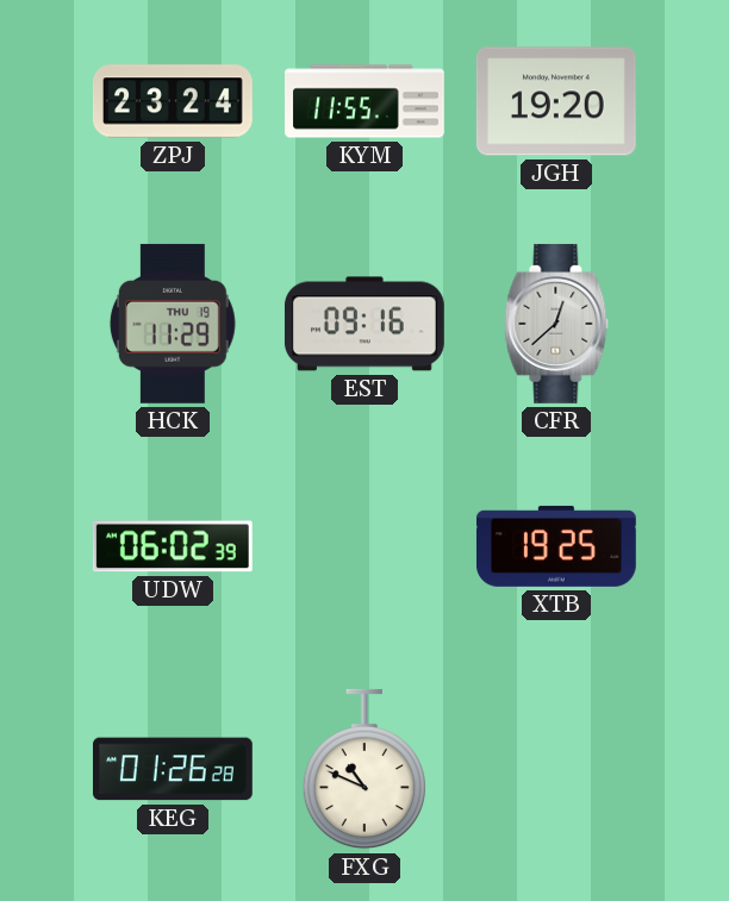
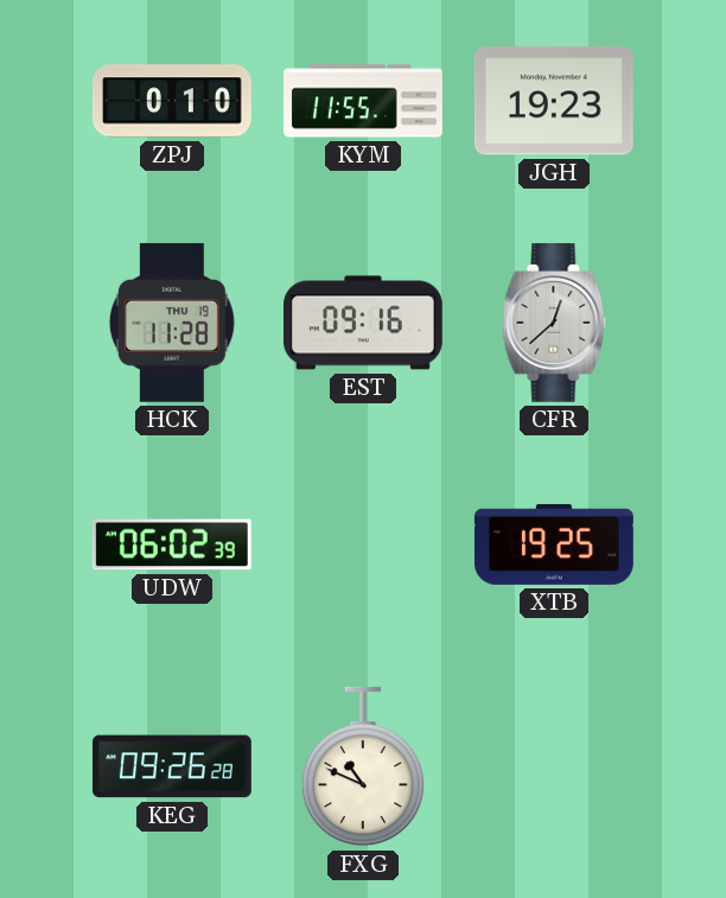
ZPJ: 23:24 -> 0:10 (172, 101)
JGH: 19:20 -> 19:23 (554, 101)
HCK: 11:29 -> 11:28 (172, 323)
KEG: 01:26 -> 09:26 (172, 766)
